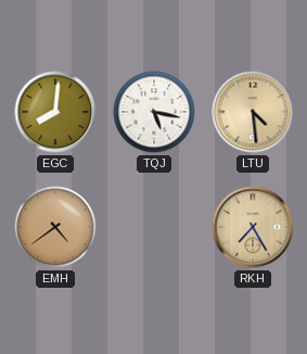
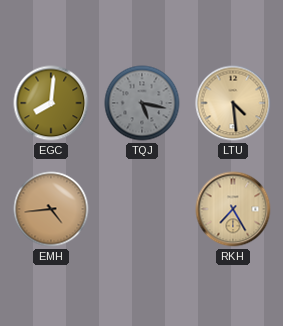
TQJ dial: white -> grey (142, 103)
EMH: 4:39 -> 4:44 (51, 209)
